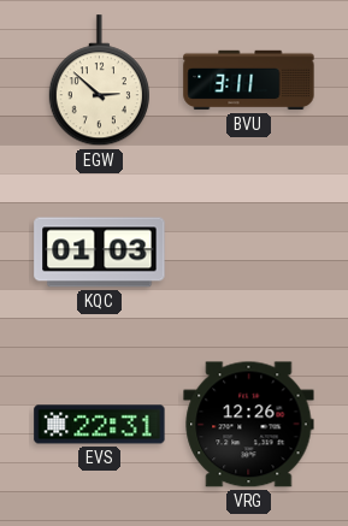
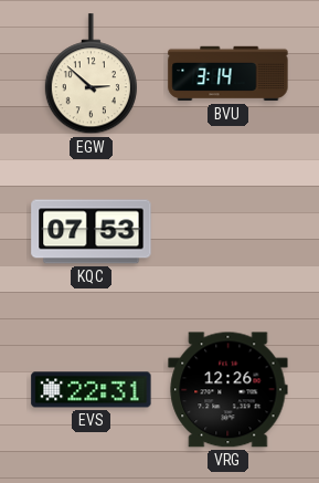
BVU: 3:11 -> 3:14 (228, 74)
KQC: 01:03 -> 07:53 (92, 232)
